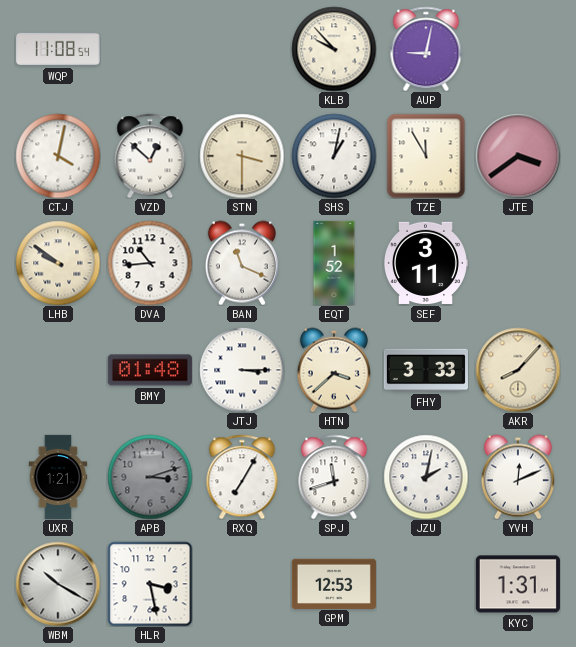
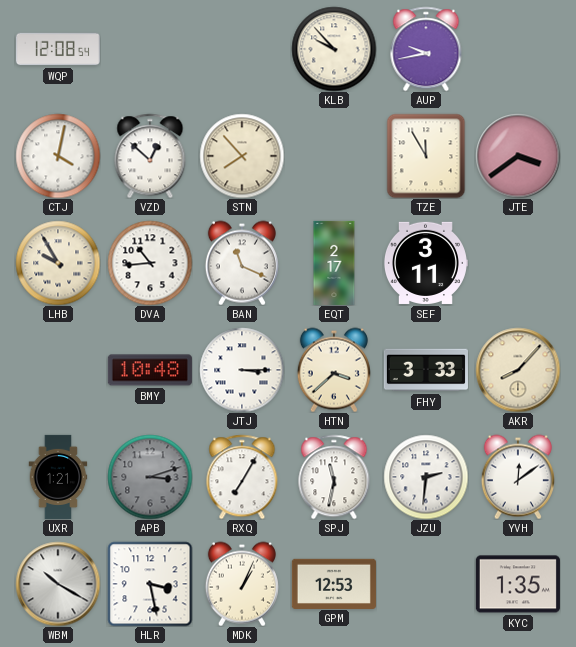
WQP: 11:08 -> 12:08 (58, 49)
AUP: 9:02 -> 9:43 (426, 49)
STN: 3:30 -> 7:53 (242, 156)
SHS: 1:02 -> none (334, 156)
LHB: 9:51 -> 9:55 (58, 263)
EQT: 1:52 -> 2:17 (334, 263)
BMY: 01:48 -> 10:48 (150, 370)
SPJ: 11:42 -> 11:32 (334, 477)
JZU: 2:02 -> 2:31 (426, 477)
YVH: 12:11 -> 12:09 (518, 477)
MDK: none -> 1:04 (242, 584)
KYC: 1:31 -> 1:35 (518, 584)
